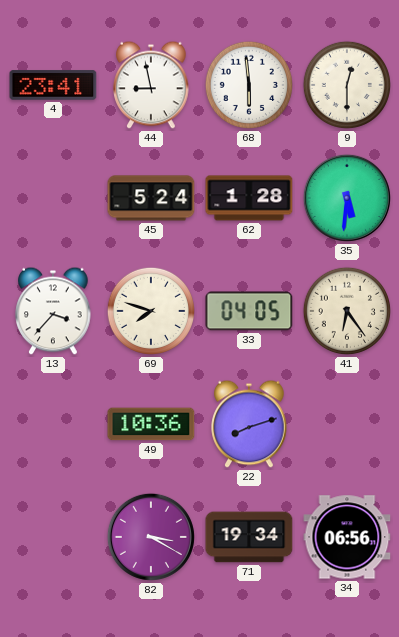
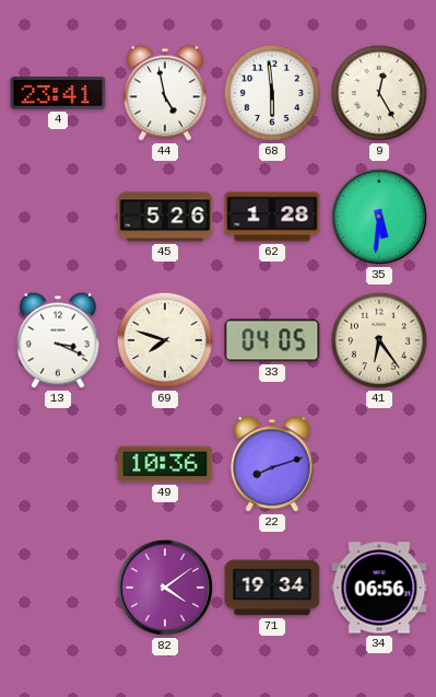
44: 8:58 -> 4:58 (165, 93)
9: 12:30 -> 12:25 (379, 93)
45: 5:24 -> 5:26 (165, 217)
13: 3:37 -> 3:19 (58, 340)
82: 3:20 -> 4:09 (165, 588)
